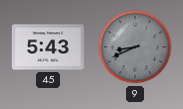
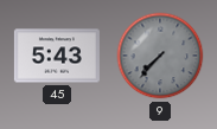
9: 8:41 -> 7:37 (160, 56)
